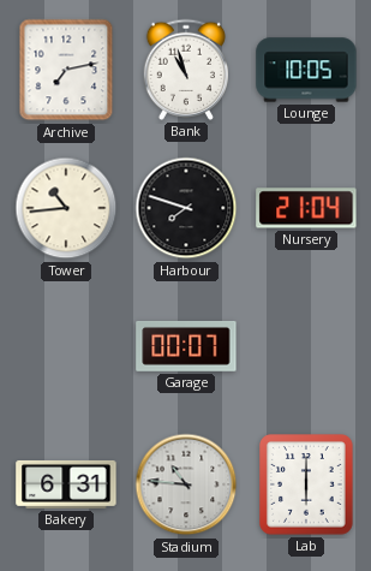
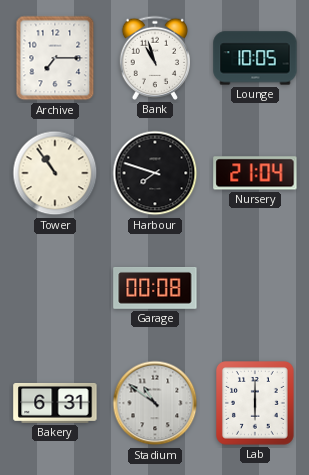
Archive: 7:13 -> 7:15 (55, 58)
Tower: 10:44 -> 10:54 (55, 173)
Garage: 00:07 -> 00:08 (155, 288)
Stadium: 10:46 -> 10:51 (155, 403)
